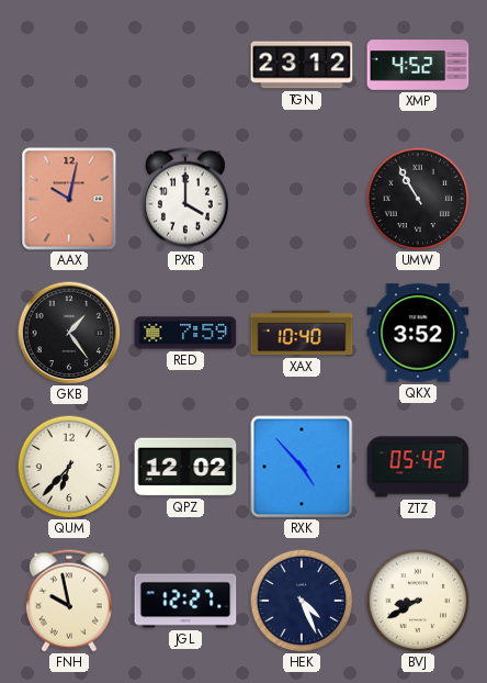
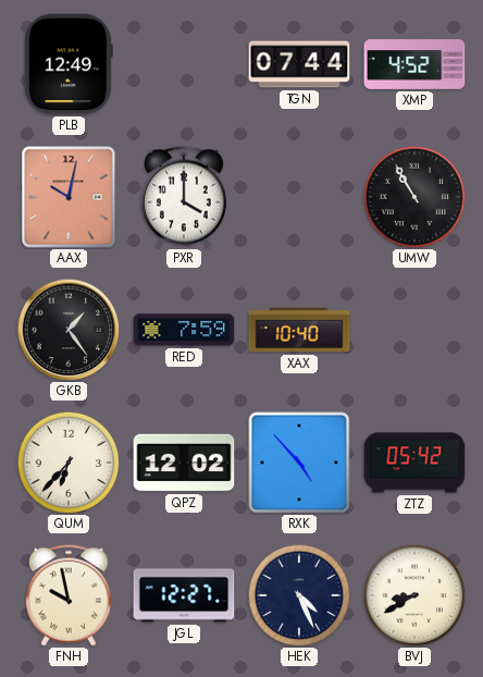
PLB: none -> 12:49 (69, 64)
TGN: 23:12 -> 07:44 (299, 64)
QKX: 3:52 -> none (418, 333)
